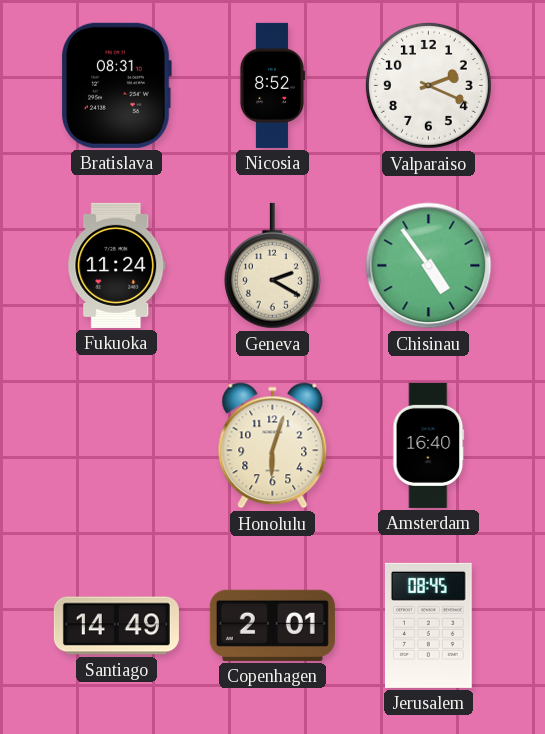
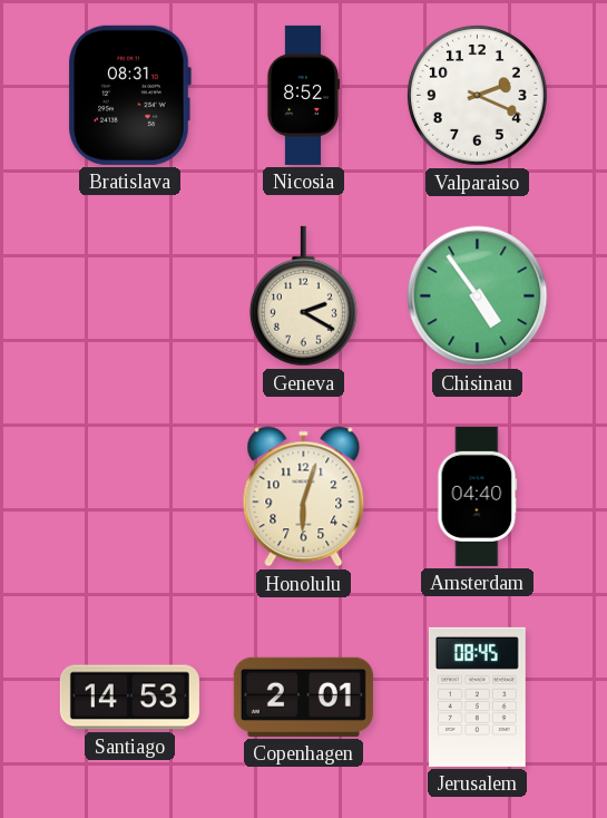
Fukuoka: 11:24 -> none (117, 265)
Amsterdam: 16:40 -> 04:40 (478, 496)
Santiago: 14:49 -> 14:53 (129, 698)
